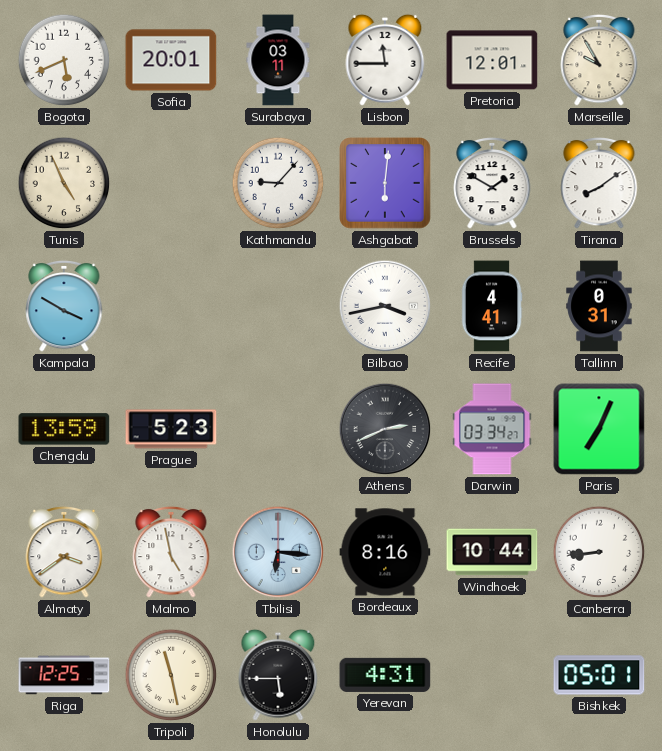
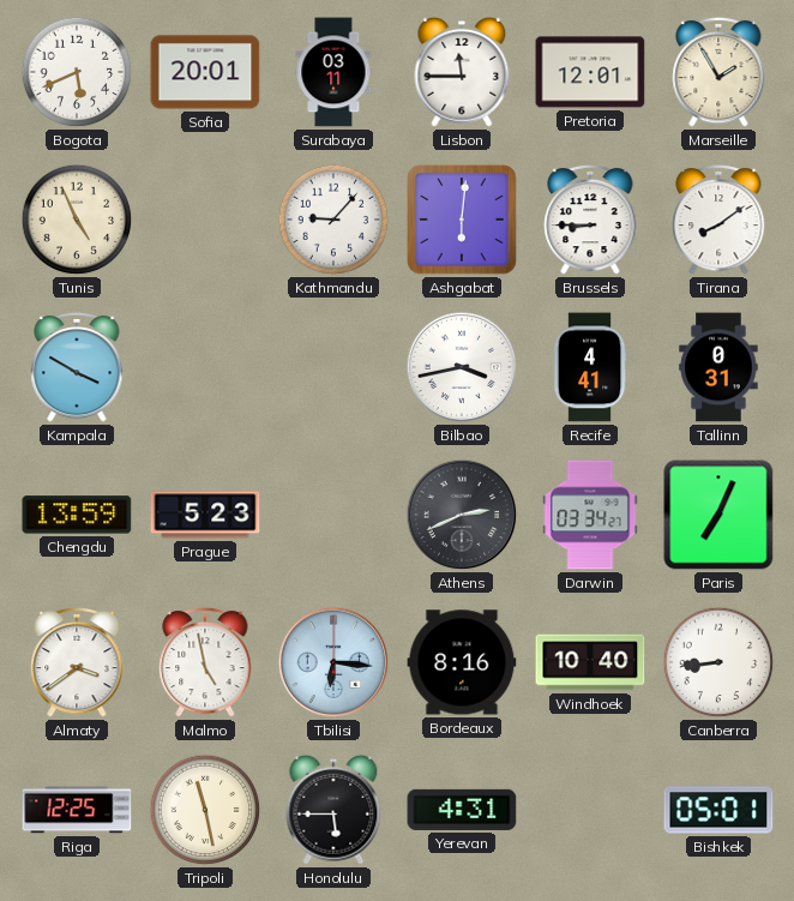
Marseille: 9:55 -> 1:55 (718, 72)
Brussels: 1:50 -> 8:45 (590, 220)
Windhoek: 10:44 -> 10:40 (590, 662)
